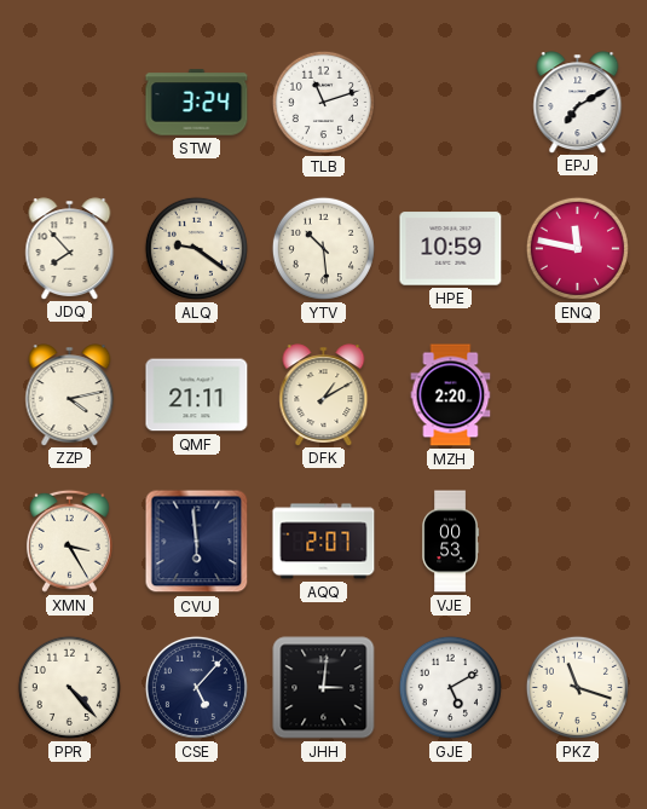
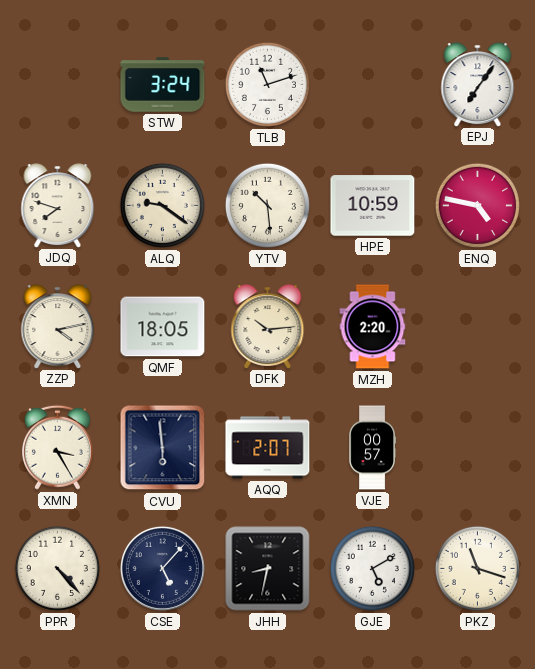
EPJ: 7:10 -> 7:06 (478, 84)
JDQ: 7:53 -> 7:48 (58, 205)
ENQ: 11:47 -> 4:47 (477, 205)
QMF: 21:11 -> 18:05 (163, 327)
DFK: 1:10 -> 10:14 (268, 326)
VJE: 00:53 -> 00:57 (372, 448)
JHH: 3:01 -> 8:32 (268, 569)
